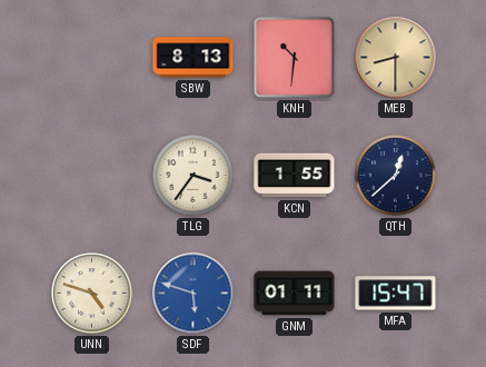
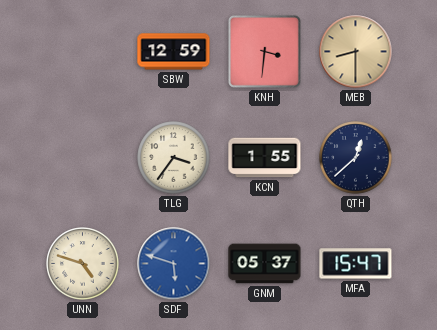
SBW: 8:13 -> 12:59 (174, 52)
KNH: 10:31 -> 3:31 (264, 51)
GNM: 01:11 -> 05:37 (265, 264)
